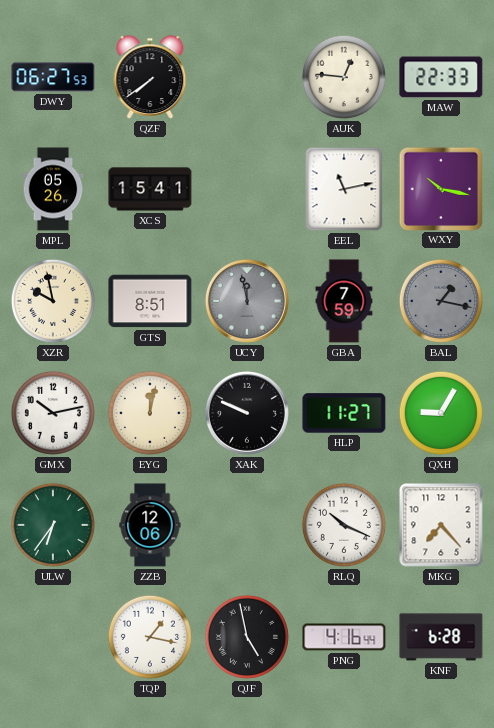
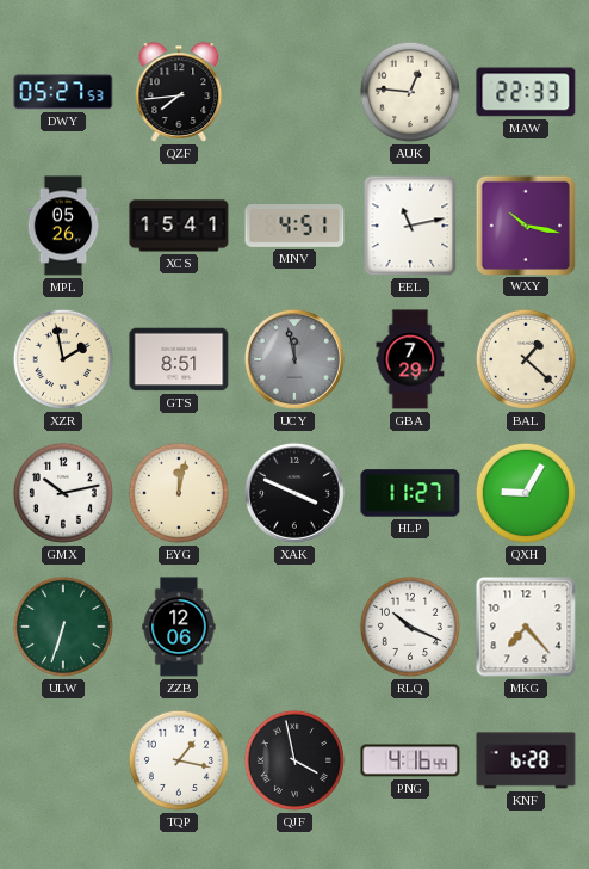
DWY: 06:27 -> 05:27 (63, 92)
QZF: 7:39 -> 7:44 (179, 92)
MNV: none -> 4:51 (294, 227)
XZR: 9:58 -> 1:58 (63, 359)
GBA: 7:59 -> 7:29 (410, 359)
BAL: 1:17 -> 1:22 (526, 359)
BAL dial: grey -> cream (526, 359)
XAK: 9:49 -> 3:49 (294, 493)
ULW: 6:36 -> 6:33 (63, 627)
QJF: 4:58 -> 3:58 (294, 760)
